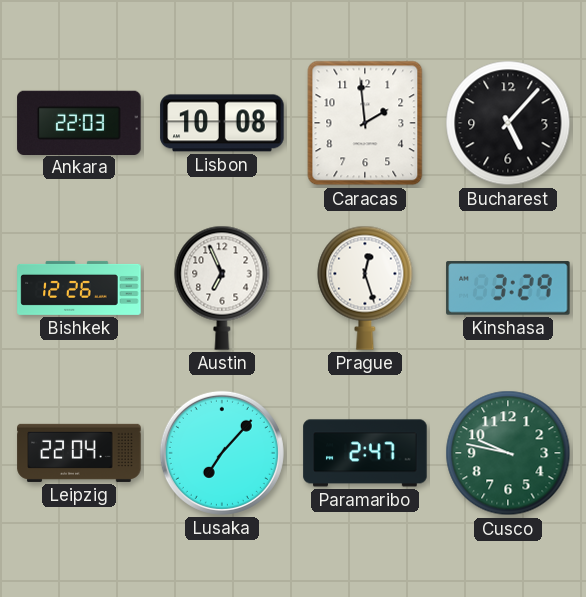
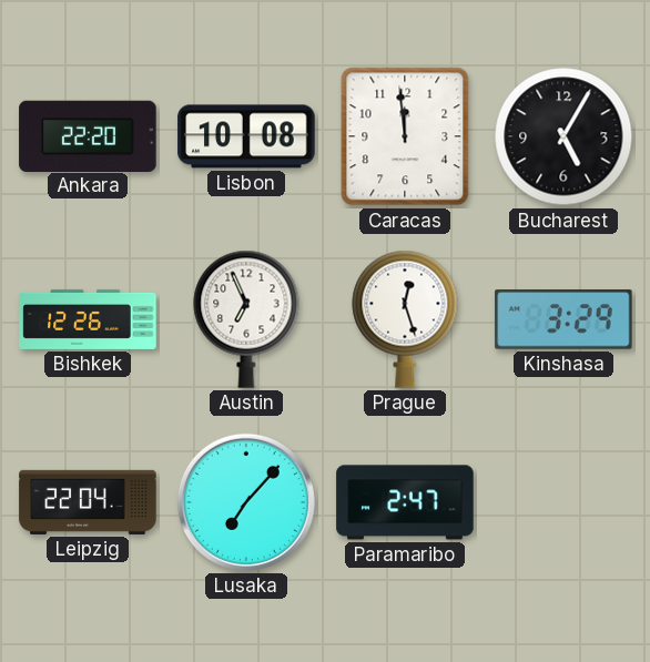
Ankara: 22:03 -> 22:20 (88, 135)
Caracas: 1:59 -> 11:59 (405, 136)
Bucharest: 5:07 -> 5:05 (563, 136)
Cusco: 9:47 -> none (508, 453)
